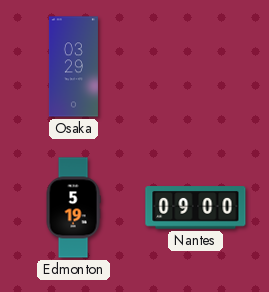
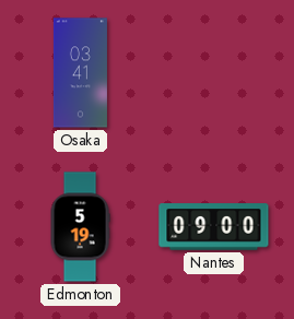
Osaka: 03:29 -> 03:41 (80, 73)
